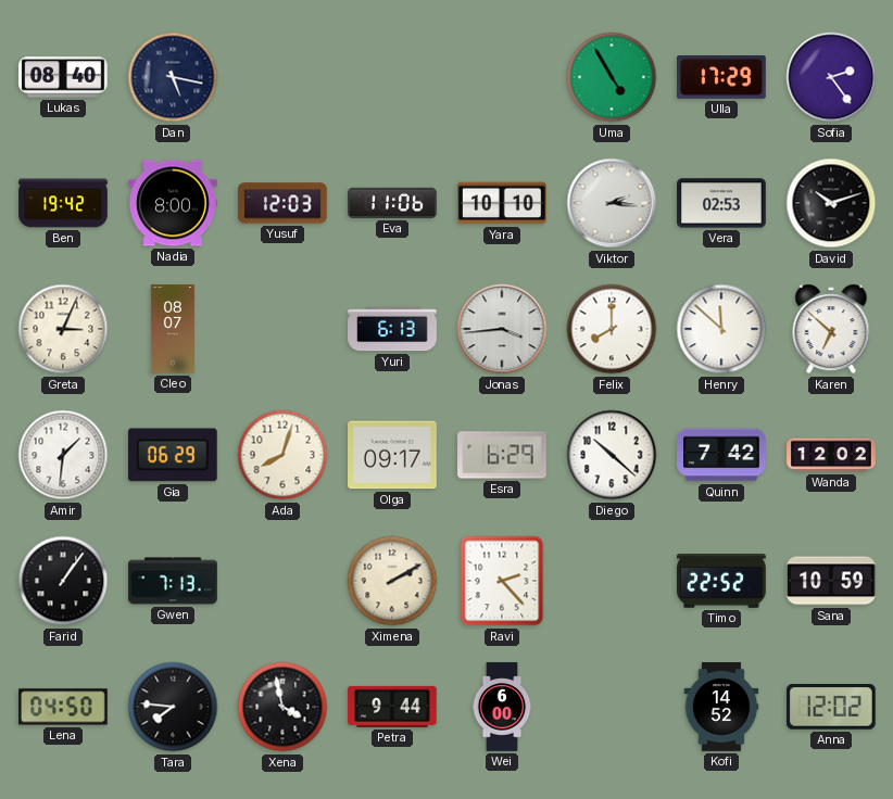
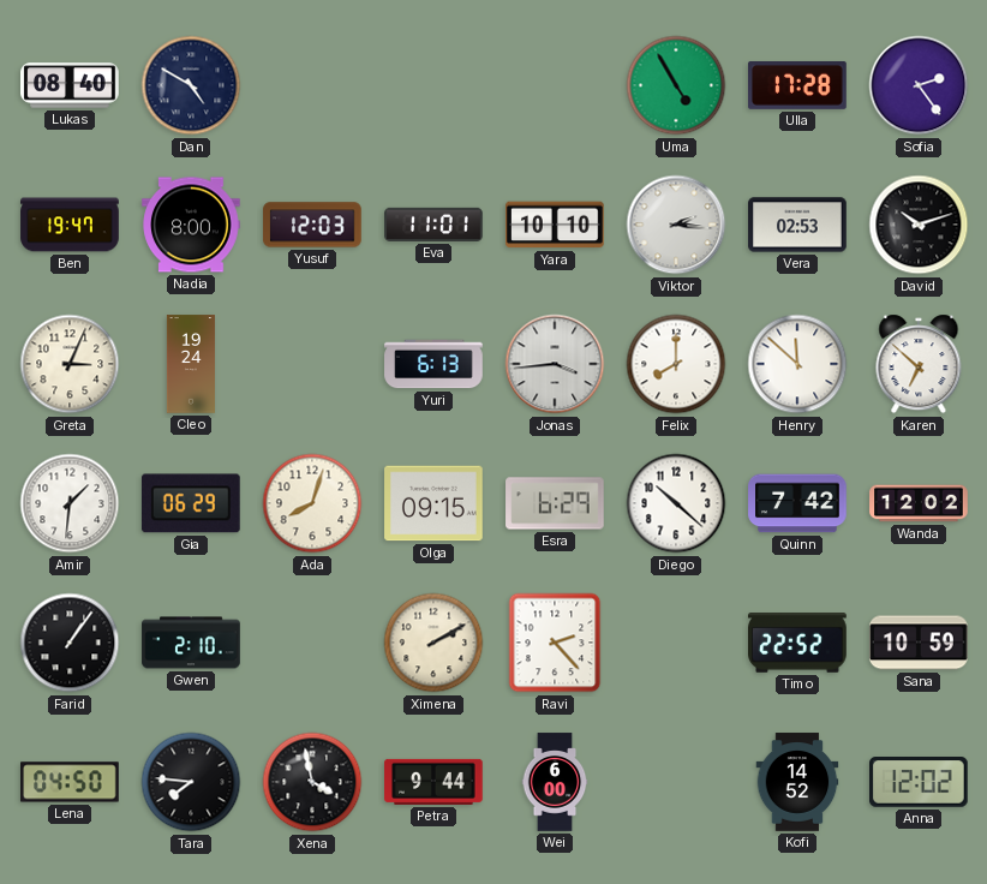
Dan: 5:17 -> 4:50 (191, 85)
Ulla: 17:29 -> 17:28 (797, 86)
Ben: 19:42 -> 19:47 (70, 225)
Eva: 11:06 -> 11:01 (433, 225)
Cleo: 08:07 -> 19:24 (191, 364)
Olga: 09:17 -> 09:15 (433, 503)
Gwen: 7:13 -> 2:10 (191, 643)
